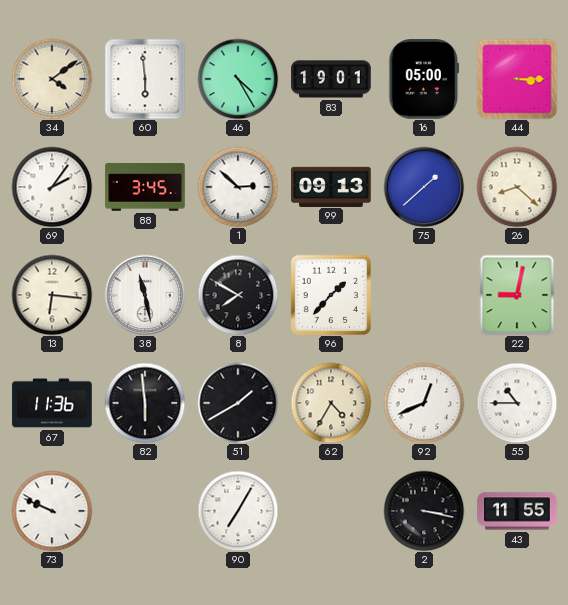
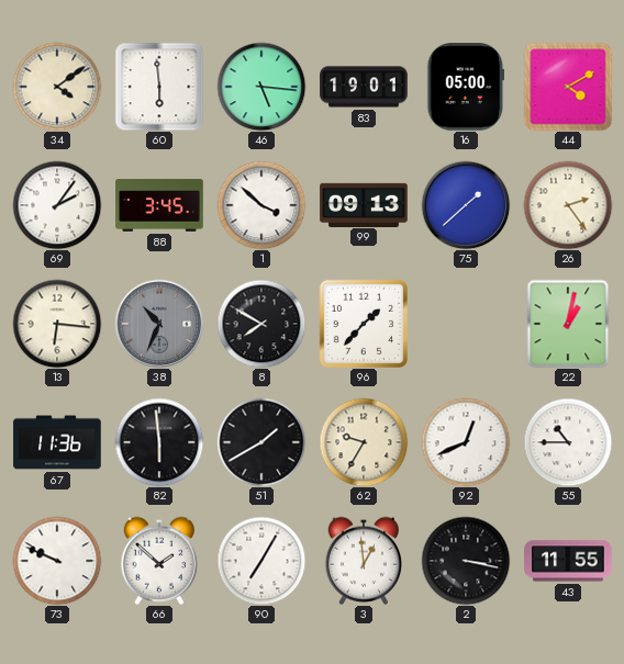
46: 4:25 -> 5:16 (261, 87)
44: 3:15 -> 4:10 (568, 87)
1: 2:52 -> 3:52 (261, 205)
26: 8:22 -> 2:24 (568, 205)
38: 11:28 -> 10:34 (159, 324)
38 dial: white -> grey (159, 324)
22: 9:02 -> 1:02 (568, 324)
62: 4:35 -> 9:35 (364, 442)
66: none -> 1:52 (159, 561)
3: none -> 12:59 (364, 561)
